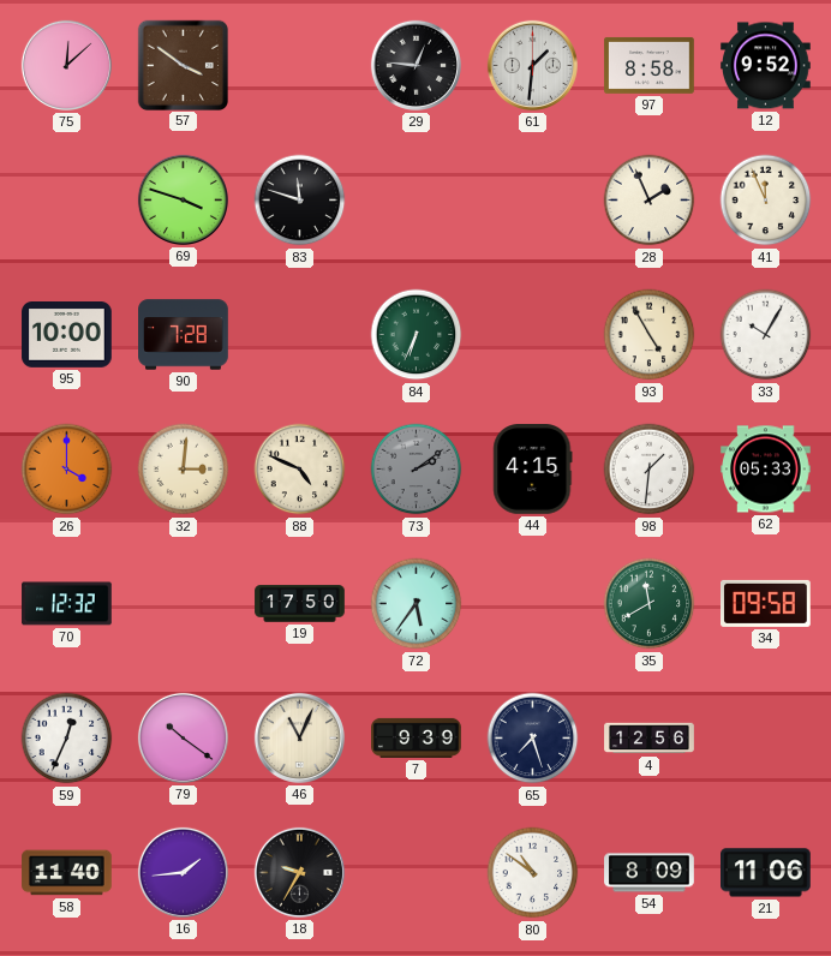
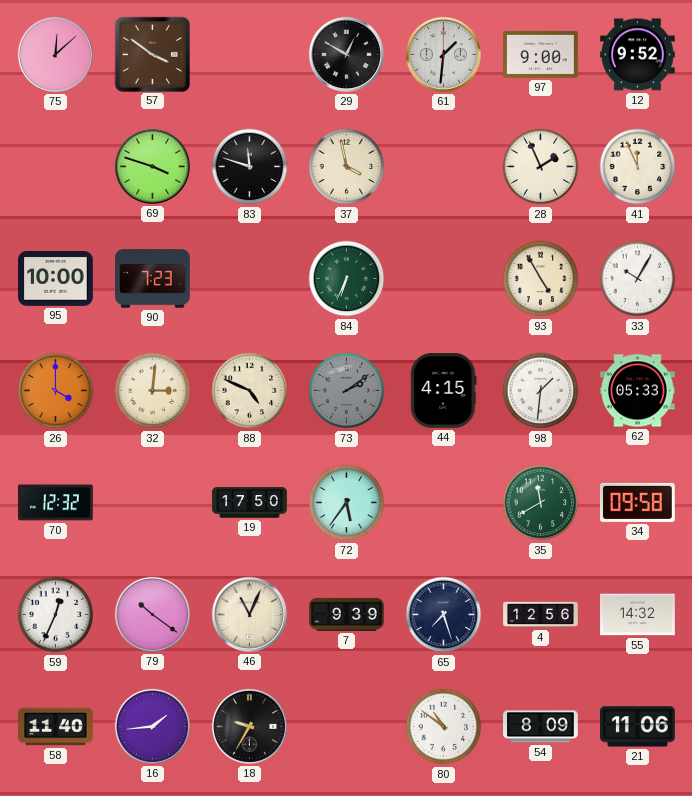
29: 12:46 -> 12:50 (346, 54)
97: 8:58 -> 9:00 (541, 54)
37: none -> 3:58 (347, 167)
90: 7:28 -> 7:23 (153, 279)
55: none -> 14:32 (638, 615)
